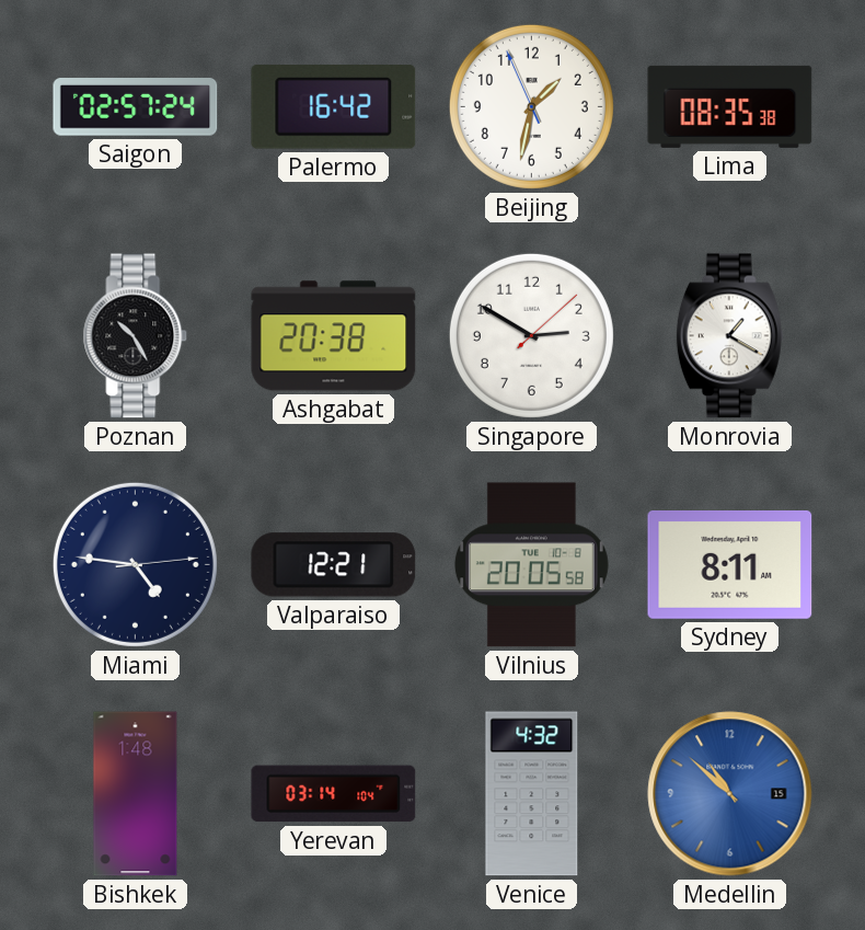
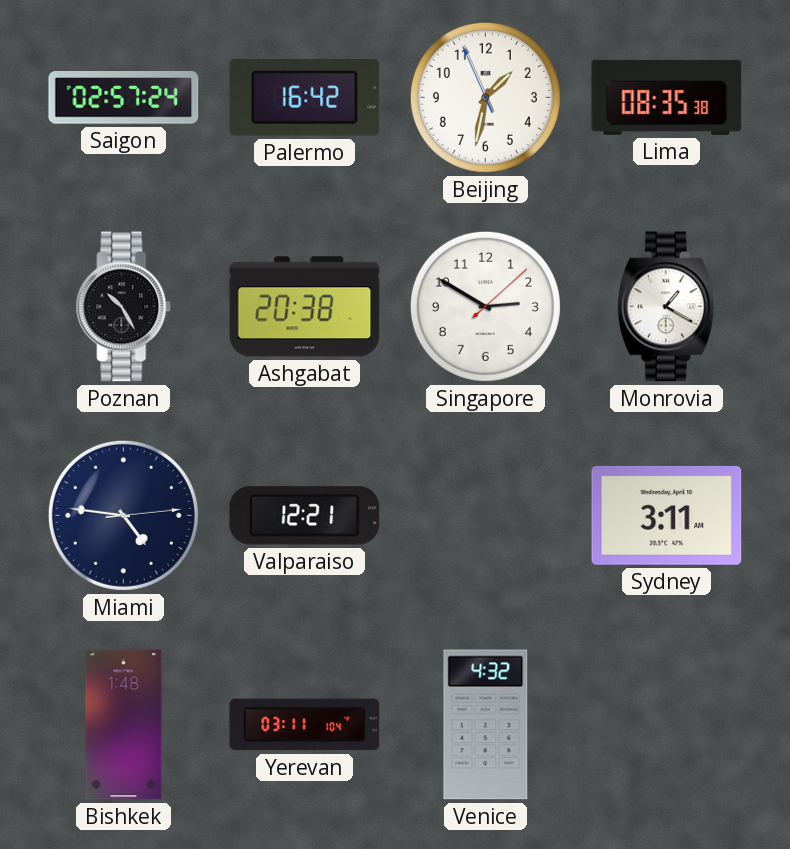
Vilnius: 20:05 -> none (531, 565)
Sydney: 8:11 -> 3:11 (667, 515)
Yerevan: 03:14 -> 03:11 (305, 725)
Medellin: 10:52 -> none (730, 794)
